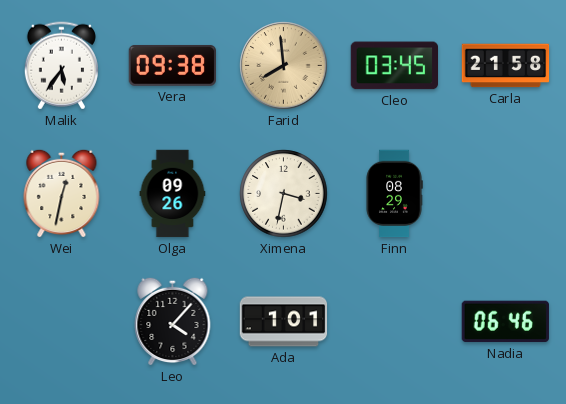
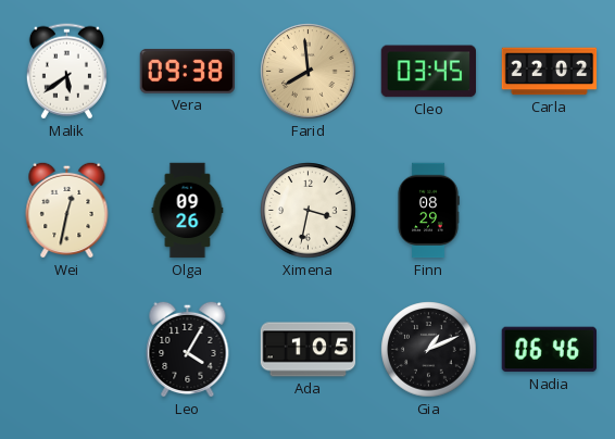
Malik: 5:36 -> 5:39 (66, 72)
Carla: 21:58 -> 22:02 (550, 72)
Leo: 4:07 -> 4:05 (188, 349)
Ada: 1:01 -> 1:05 (309, 350)
Gia: none -> 1:11 (429, 350)
